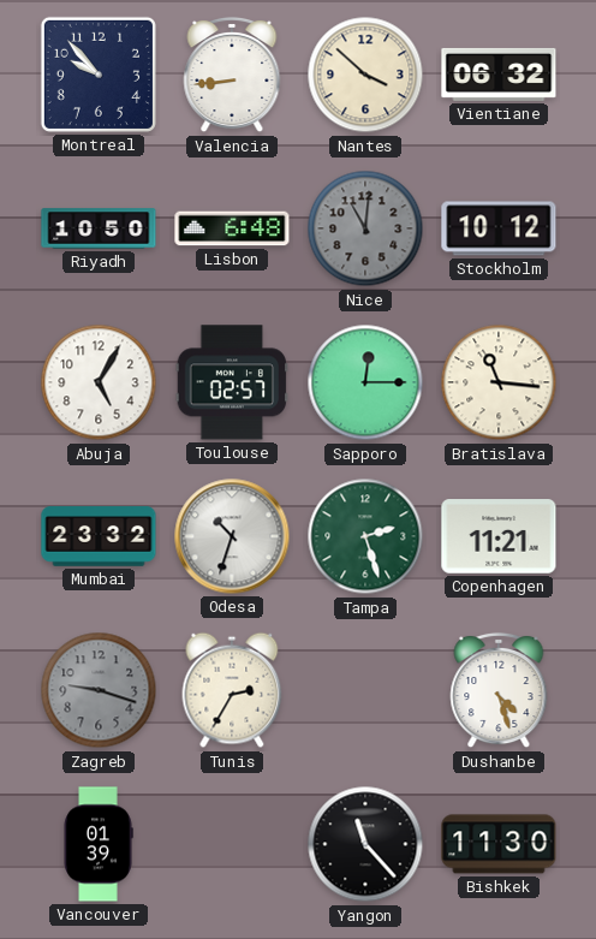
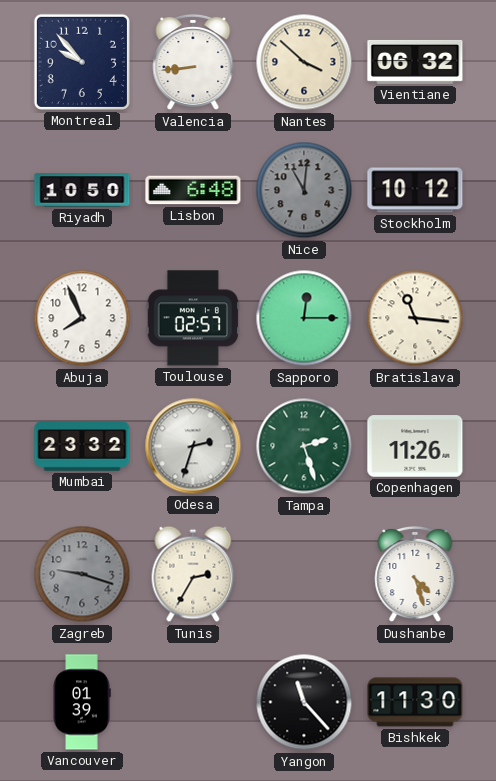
Abuja: 5:05 -> 7:56 (82, 318)
Odesa: 10:33 -> 2:33 (193, 446)
Copenhagen: 11:21 -> 11:26 (415, 446)
